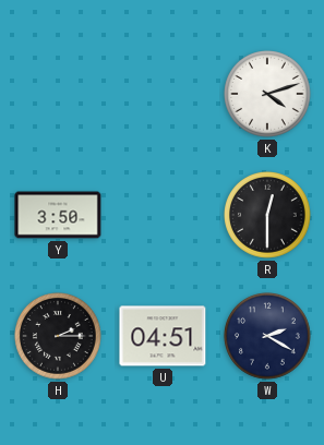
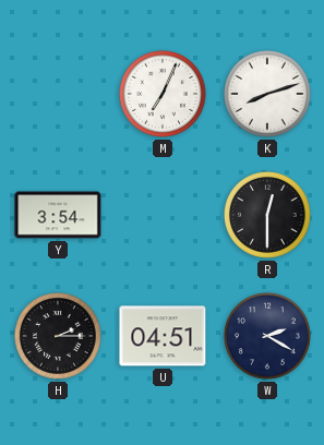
M: none -> 7:04 (164, 95)
K: 4:12 -> 8:12 (268, 95)
Y: 3:50 -> 3:54 (58, 215)
